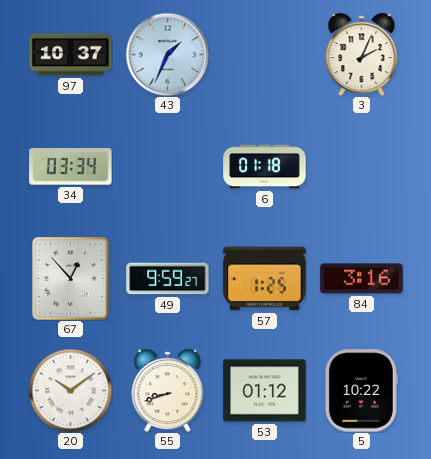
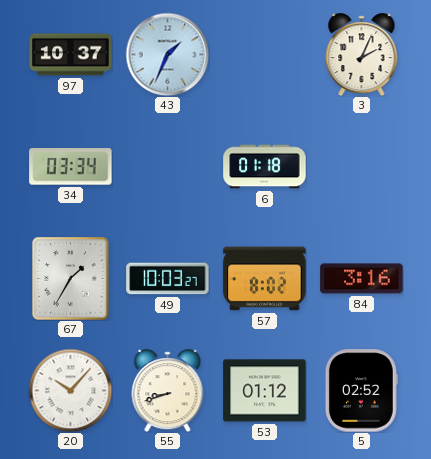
67: 12:53 -> 1:35 (71, 279)
49: 9:59 -> 10:03 (168, 279)
57: 1:25 -> 8:02 (265, 279)
20: 10:09 -> 10:07 (70, 390)
5: 10:22 -> 02:52 (361, 391)
